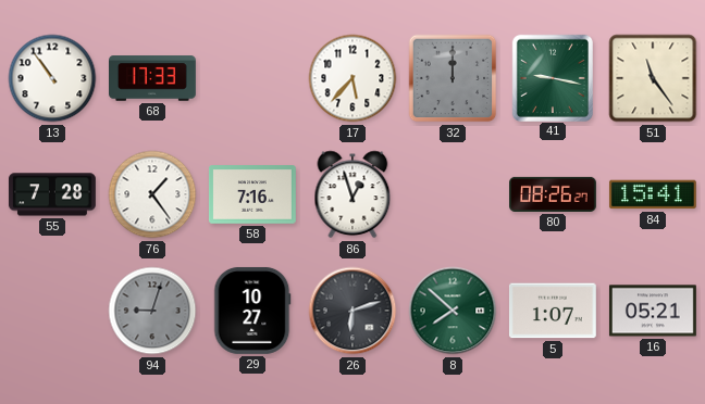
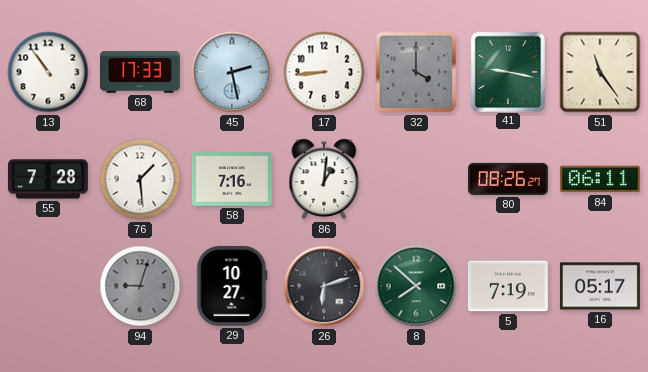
45: none -> 2:28 (232, 72)
17: 5:37 -> 8:44 (324, 72)
32: 12:00 -> 4:00 (416, 72)
76: 1:24 -> 1:29 (140, 179)
86: 12:57 -> 1:01 (324, 179)
84: 15:41 -> 06:11 (600, 179)
5: 1:07 -> 7:19 (508, 286)
16: 05:21 -> 05:17 (600, 286)
